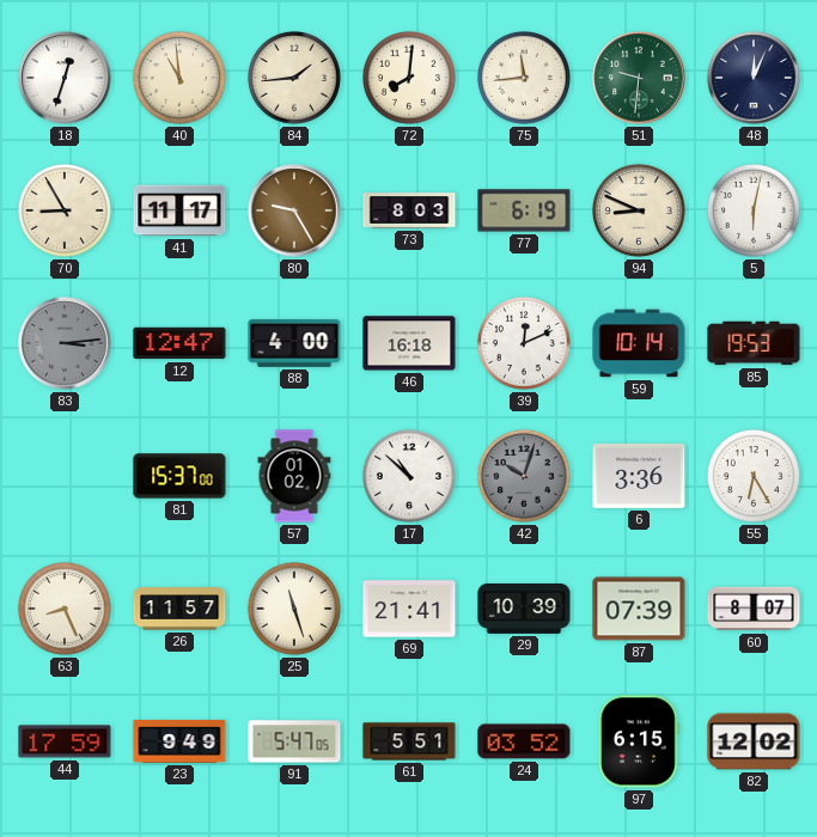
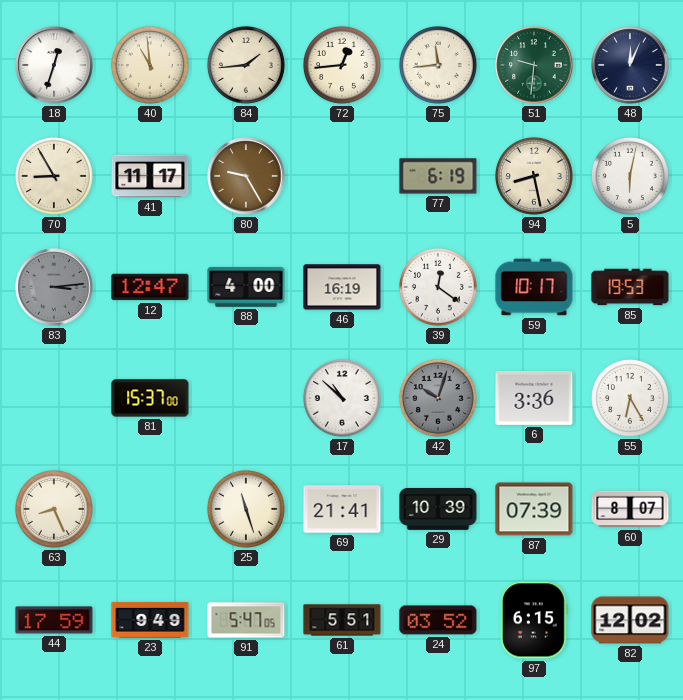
72: 8:01 -> 12:44 (342, 65)
73: 8:03 -> none (409, 210)
94: 8:49 -> 8:28 (534, 176)
46: 16:18 -> 16:19 (342, 287)
39: 12:11 -> 12:21 (438, 287)
59: 10:14 -> 10:17 (534, 287)
57: 01:02 -> none (294, 476)
26: 11:57 -> none (179, 609)
